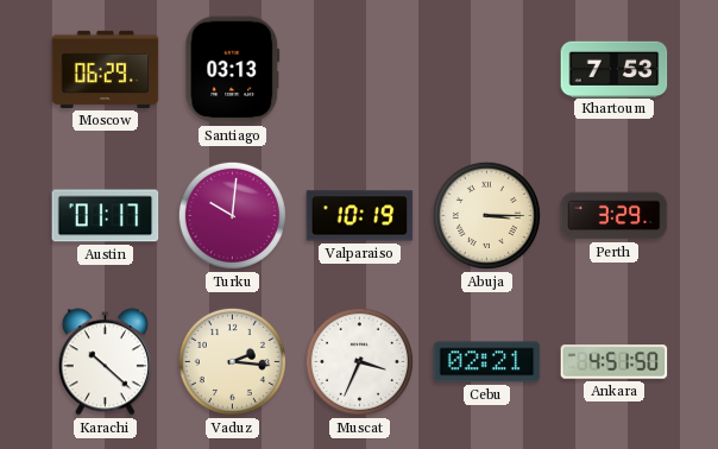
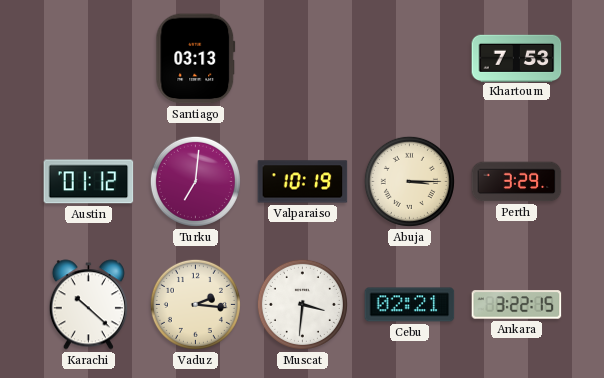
Moscow: 06:29 -> none (106, 69)
Austin: 01:17 -> 01:12 (89, 182)
Turku: 10:01 -> 7:01 (195, 181)
Muscat: 3:34 -> 3:31 (302, 304)
Ankara: 4:51 -> 3:22 (517, 305)
